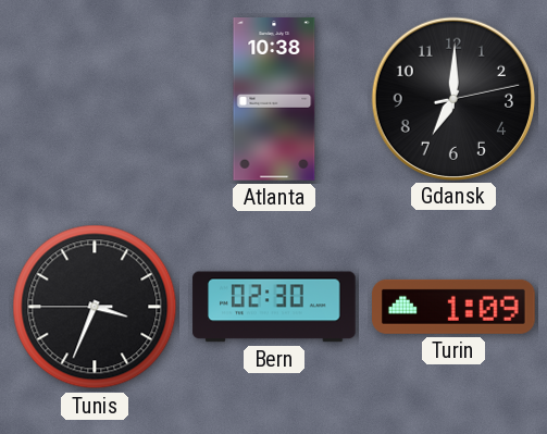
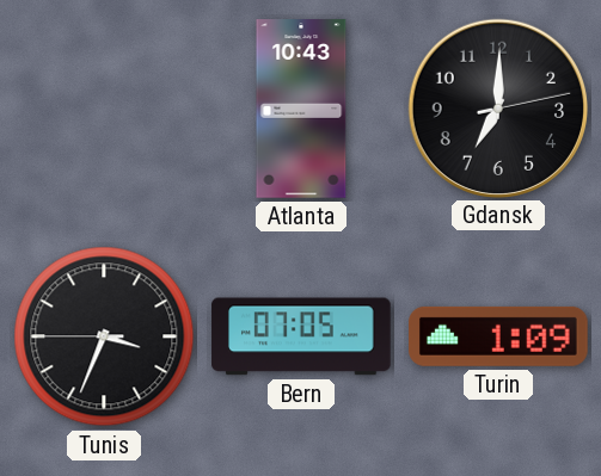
Atlanta: 10:38 -> 10:43 (301, 109)
Bern: 02:30 -> 07:05 (301, 336)
